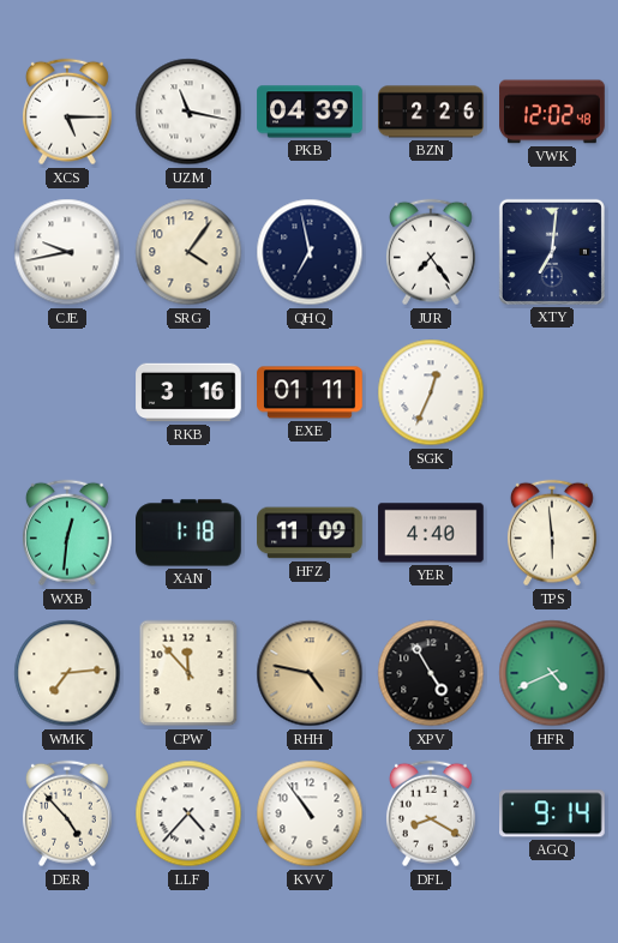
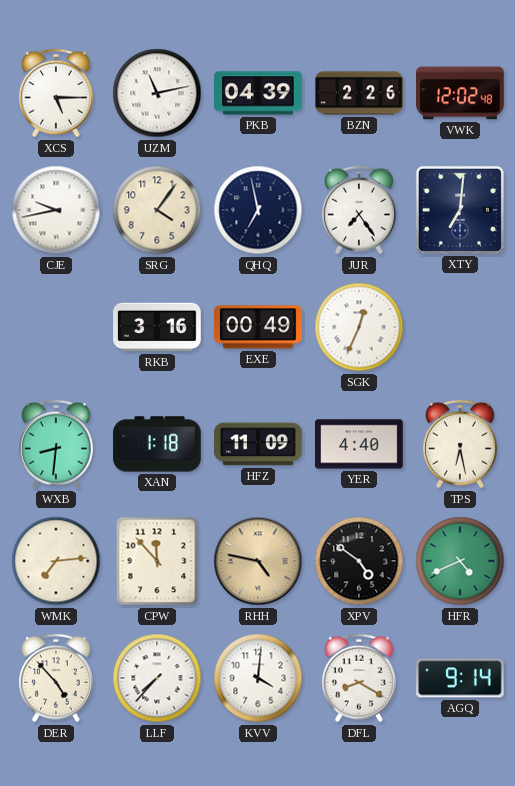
UZM: 11:17 -> 11:13 (157, 93)
EXE: 01:11 -> 00:49 (258, 327)
WXB: 12:31 -> 8:31 (56, 444)
TPS: 5:59 -> 6:28 (460, 444)
XPV: 4:55 -> 4:51 (359, 561)
LLF: 4:37 -> 7:37 (157, 678)
KVV: 10:54 -> 4:01 (258, 678)
